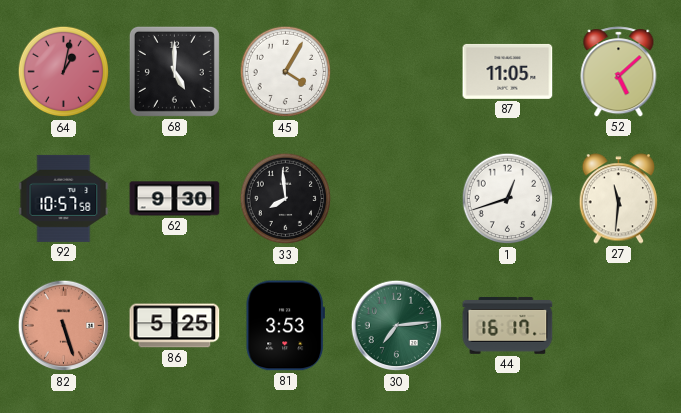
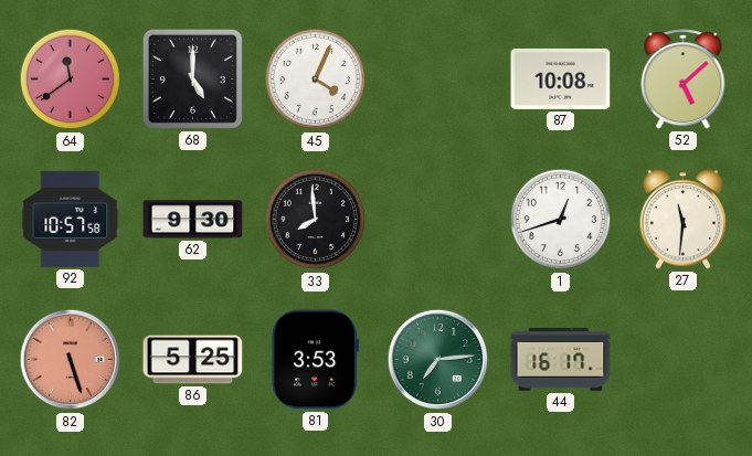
64: 1:02 -> 11:39 (71, 79)
45: 4:05 -> 4:04 (316, 79)
87: 11:05 -> 10:08 (561, 78)
